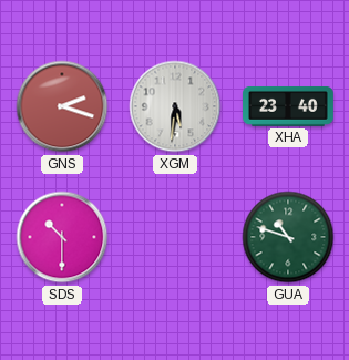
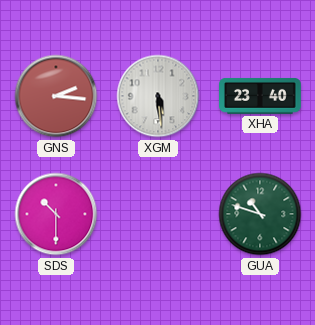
GNS: 2:18 -> 2:16 (56, 96)
XGM: 5:31 -> 5:29 (158, 96)
